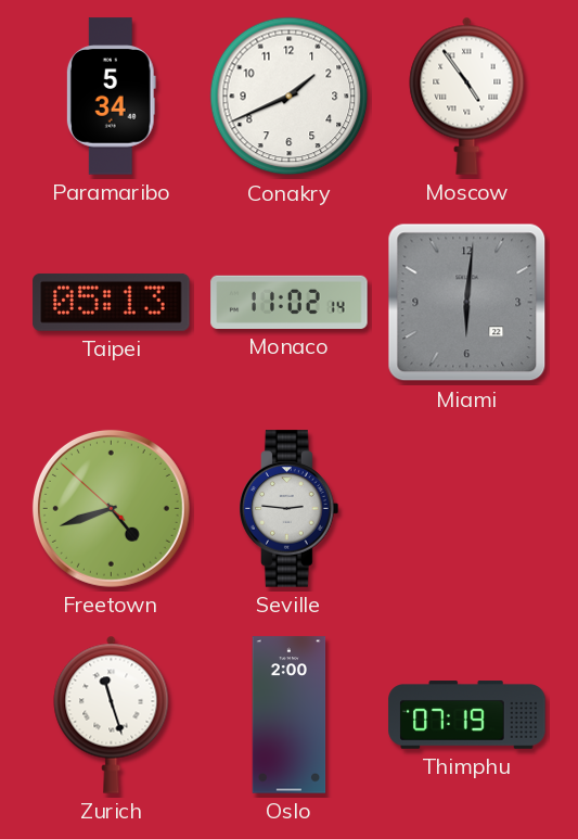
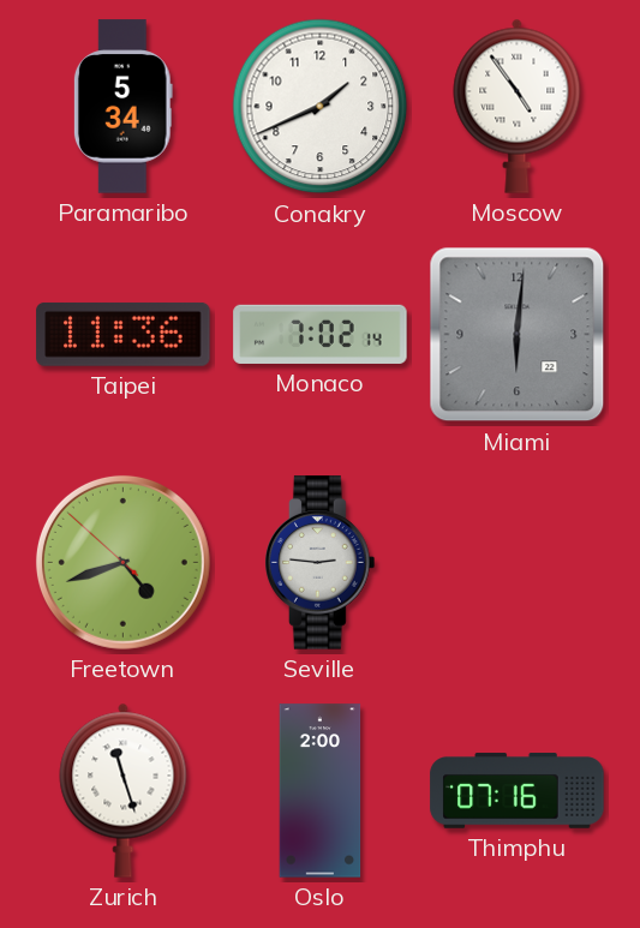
Taipei: 05:13 -> 11:36 (124, 334)
Monaco: 11:02 -> 7:02 (321, 334)
Thimphu: 07:19 -> 07:16 (518, 791)
